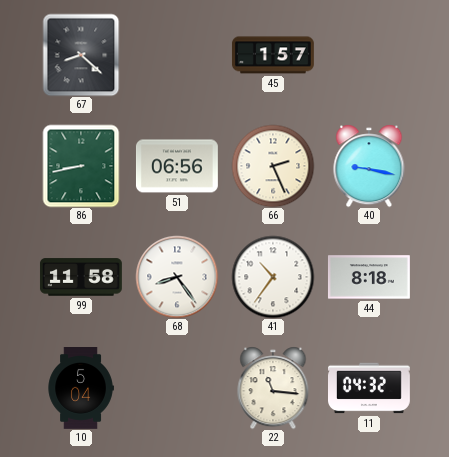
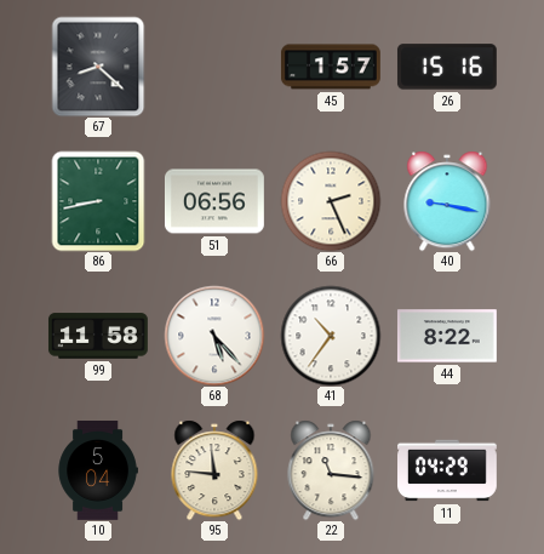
26: none -> 15:16 (447, 67)
68: 8:24 -> 5:23 (214, 336)
44: 8:18 -> 8:22 (447, 336)
95: none -> 11:46 (214, 470)
11: 04:32 -> 04:29 (448, 470)
